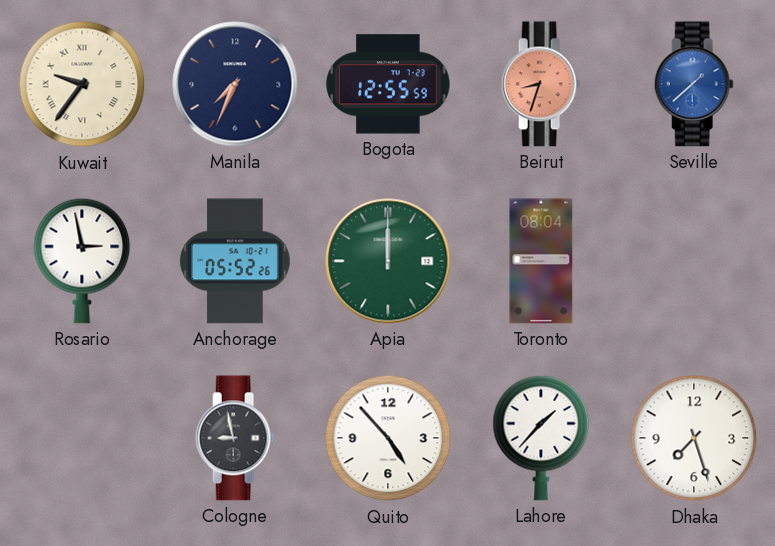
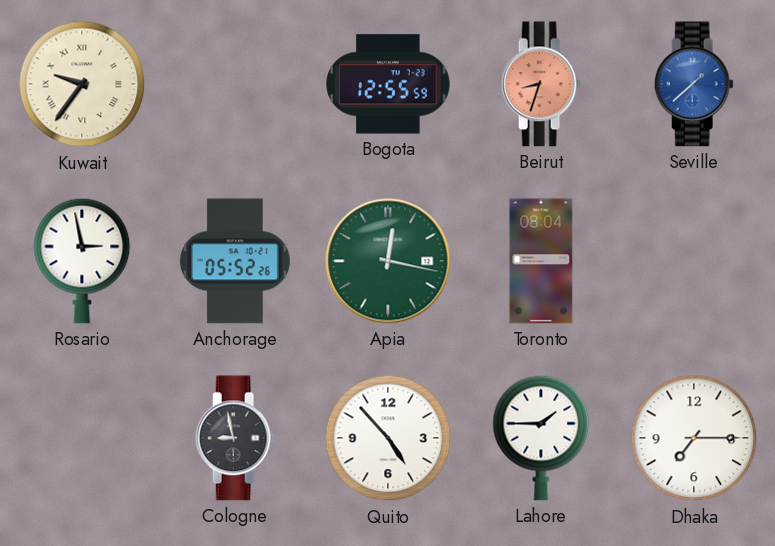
Manila: 7:34 -> none (235, 84)
Apia: 12:00 -> 12:17 (388, 261)
Lahore: 1:37 -> 1:45 (541, 438)
Dhaka: 7:27 -> 7:15 (694, 438)
